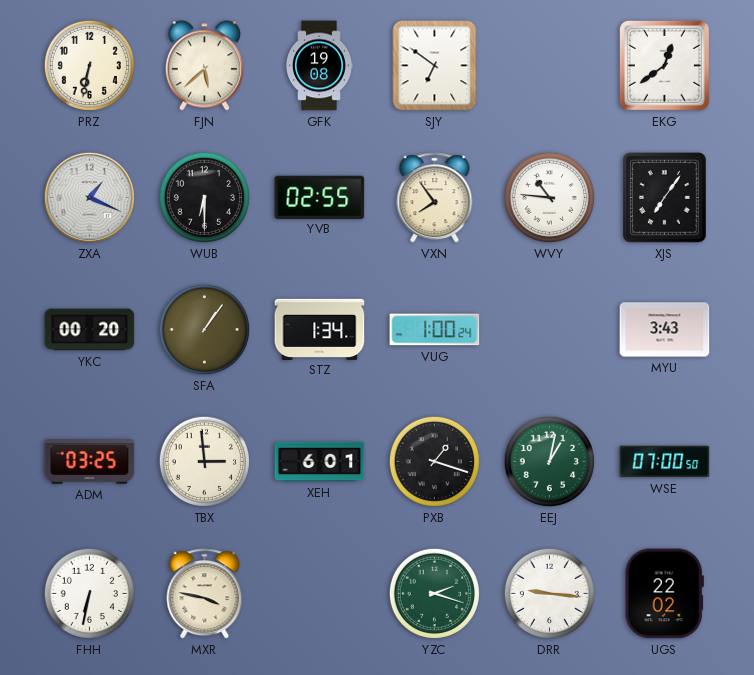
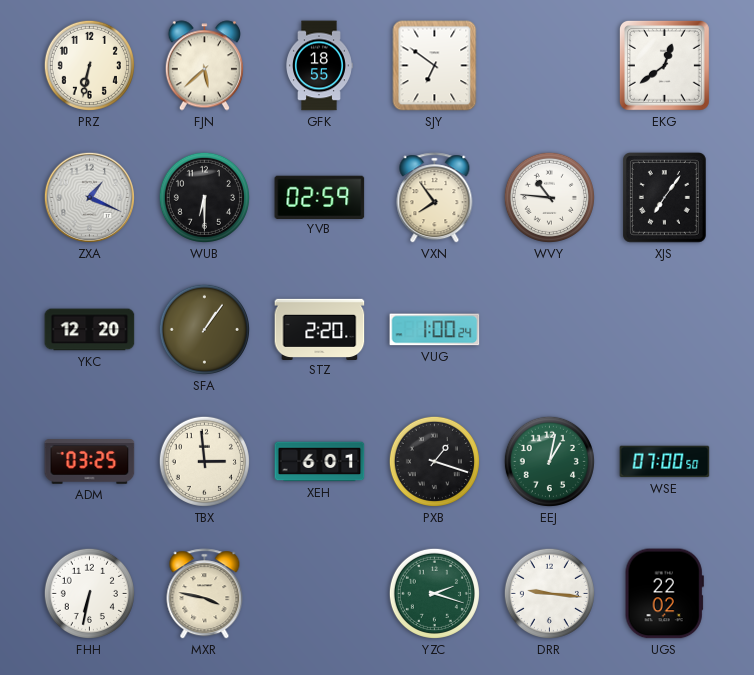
GFK: 19:08 -> 18:55 (320, 66)
YVB: 02:55 -> 02:59 (320, 197)
YKC: 00:20 -> 12:20 (90, 330)
STZ: 1:34 -> 2:20 (320, 329)
MYU: 3:43 -> none (665, 330)
